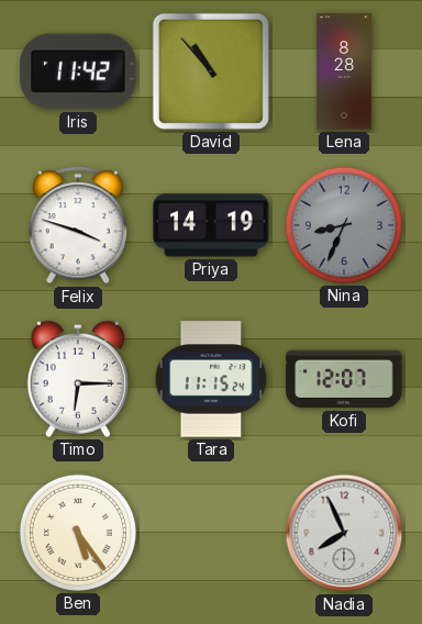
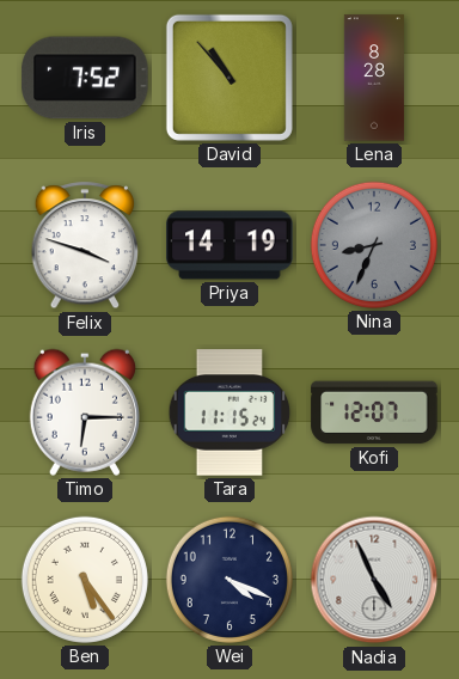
Iris: 11:42 -> 7:52 (85, 78)
Wei: none -> 4:19 (229, 580)
Nadia: 7:56 -> 4:56 (374, 580)
